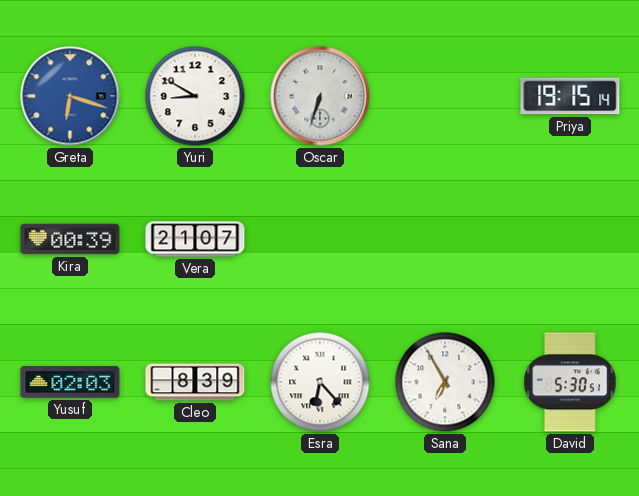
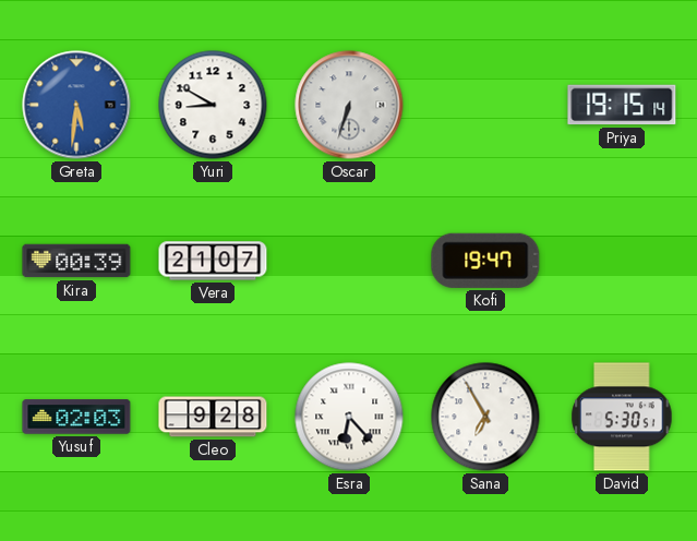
Greta: 6:18 -> 5:31 (76, 105)
Kofi: none -> 19:47 (485, 261)
Cleo: 8:39 -> 9:28 (213, 417)
